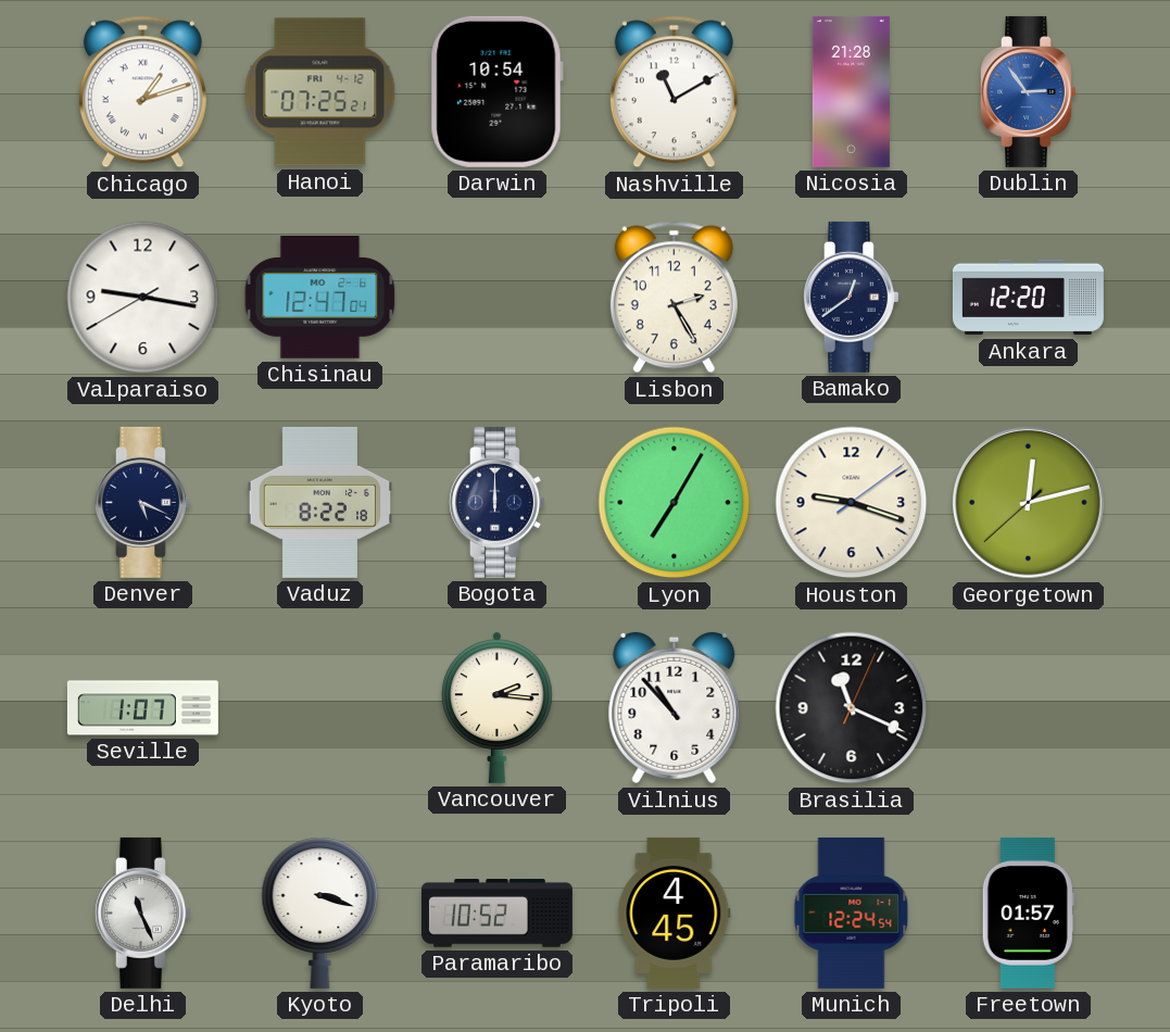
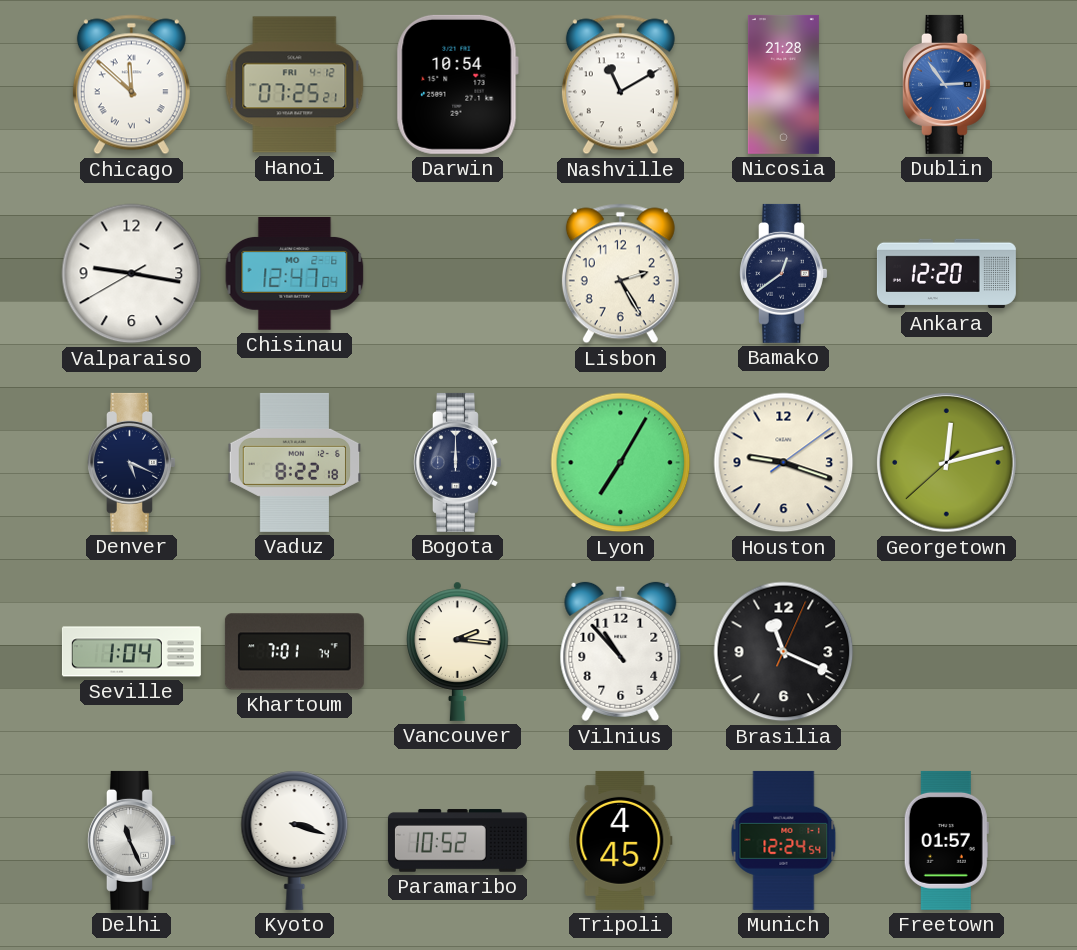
Chicago: 1:12 -> 11:52 (131, 85)
Seville: 1:07 -> 1:04 (131, 652)
Khartoum: none -> 7:01 (294, 652)
